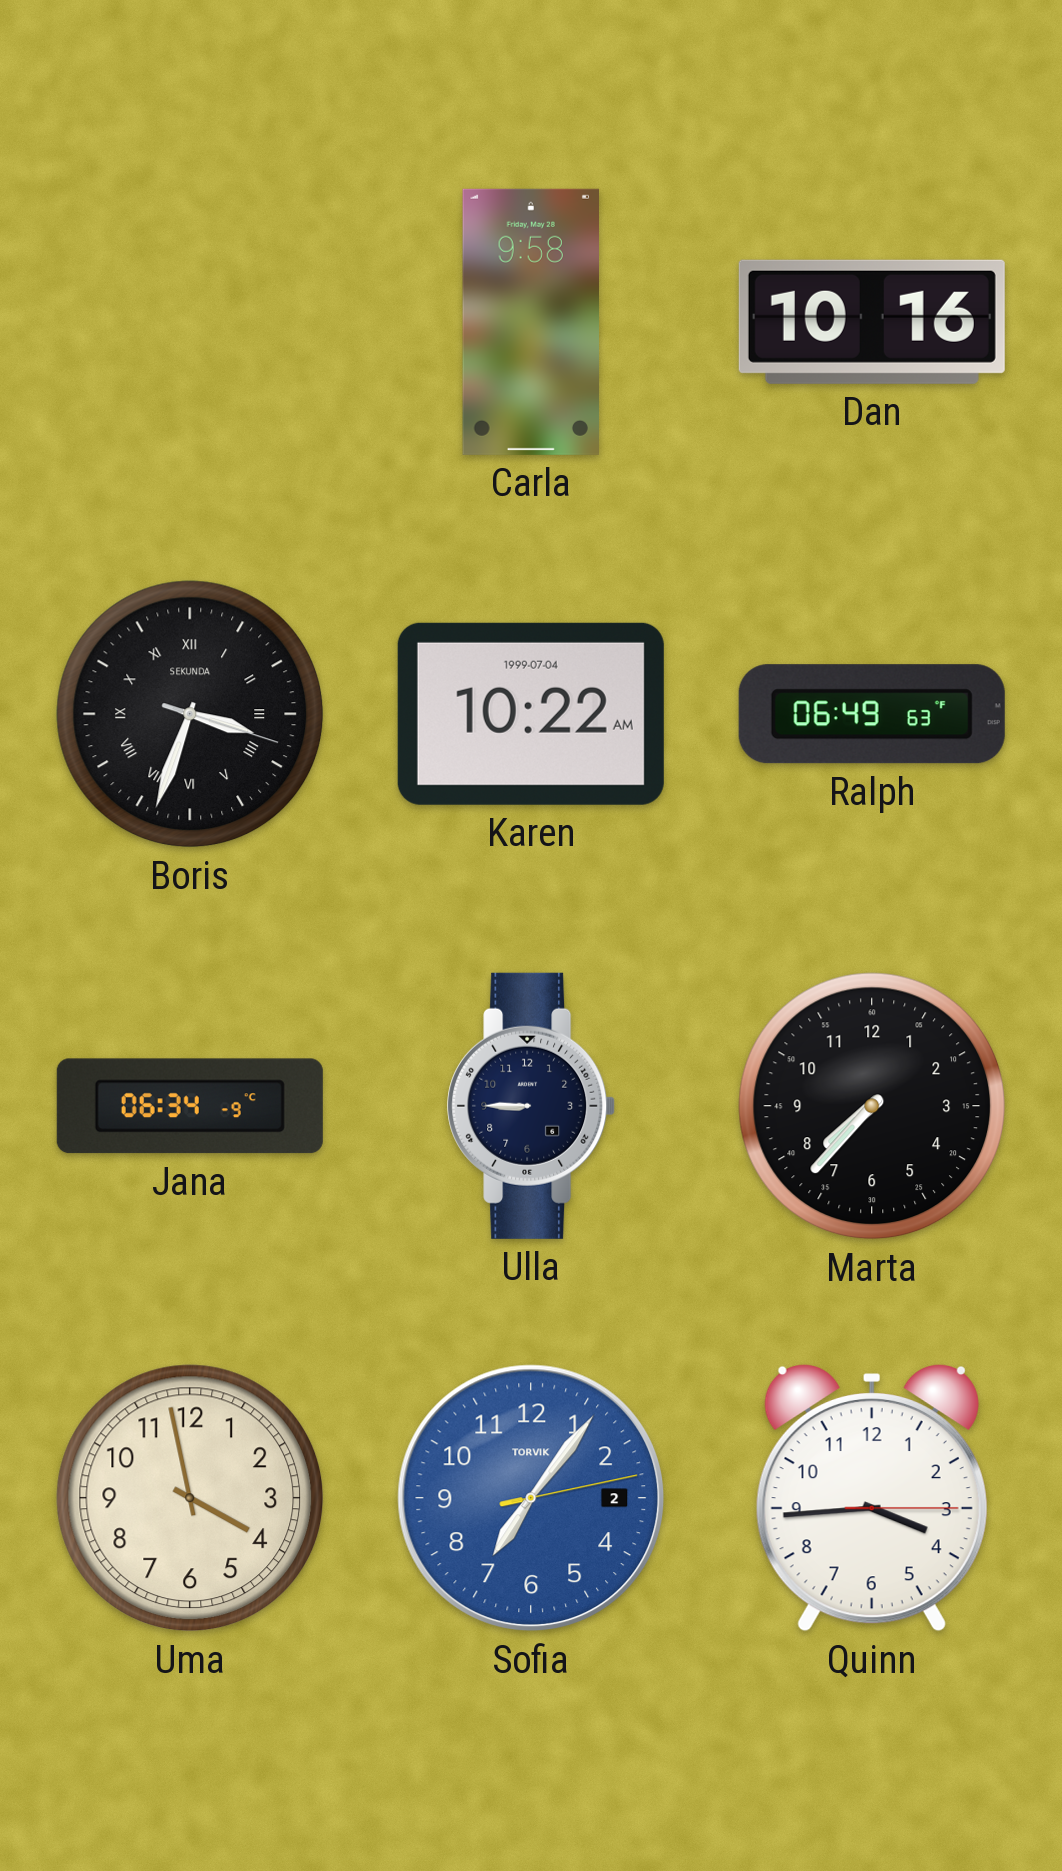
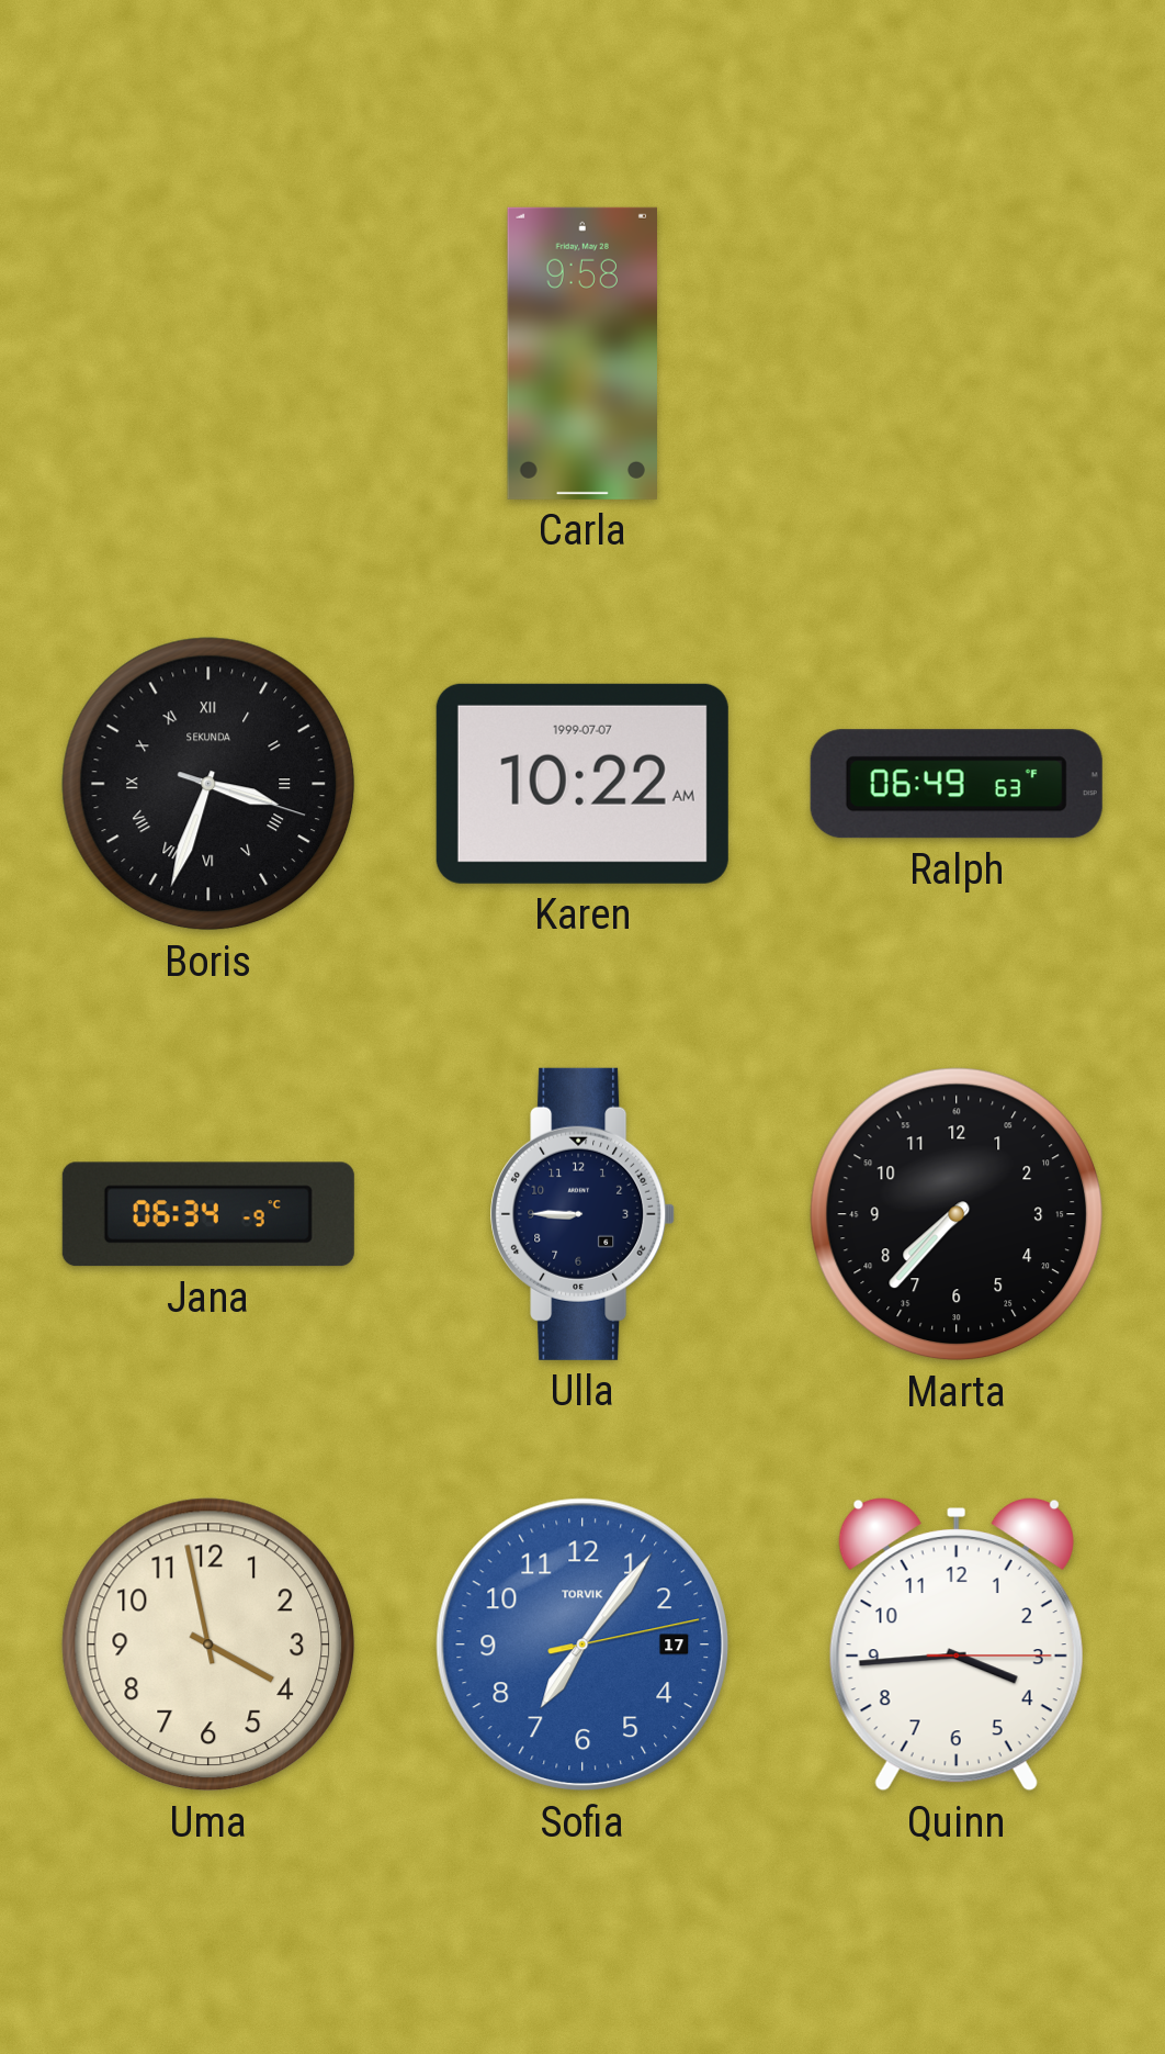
Dan: 10:16 -> none (872, 322)
Karen date: 1999-07-04 -> 1999-07-07 (582, 784)
Sofia date: 2 -> 17 (582, 1645)
